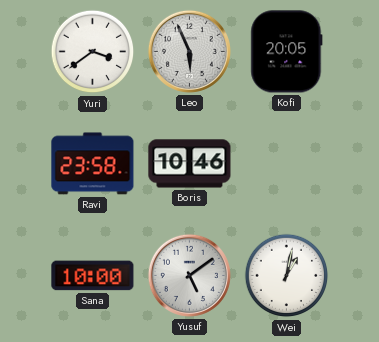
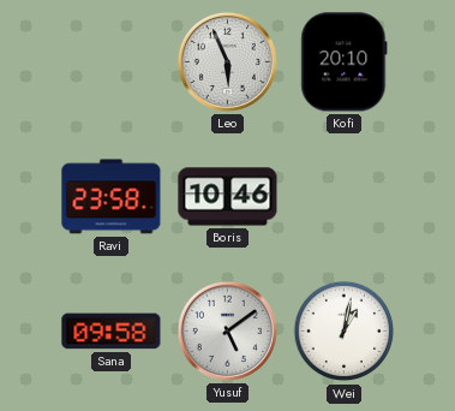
Yuri: 3:39 -> none (93, 52)
Kofi: 20:05 -> 20:10 (345, 62)
Sana: 10:00 -> 09:58 (112, 332)
